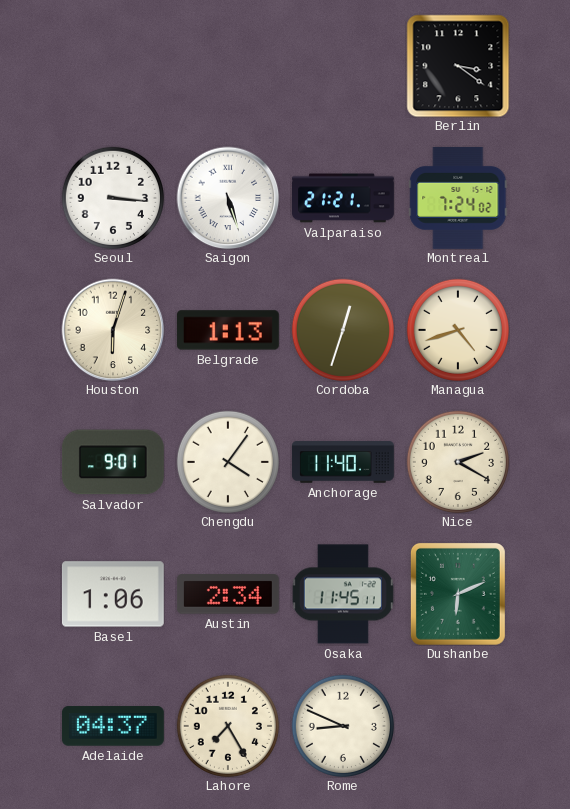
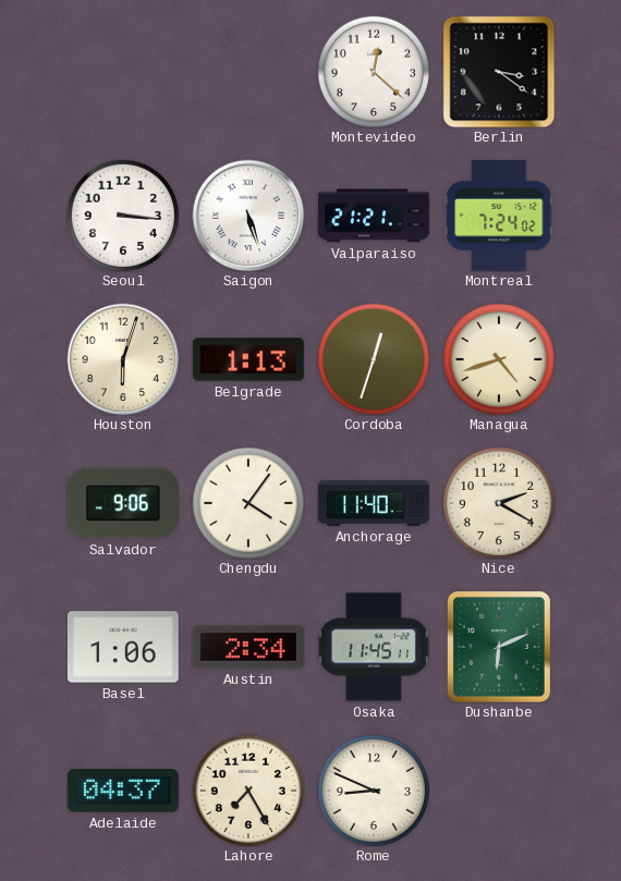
Montevideo: none -> 12:22 (374, 72)
Salvador: 9:01 -> 9:06 (123, 503)
